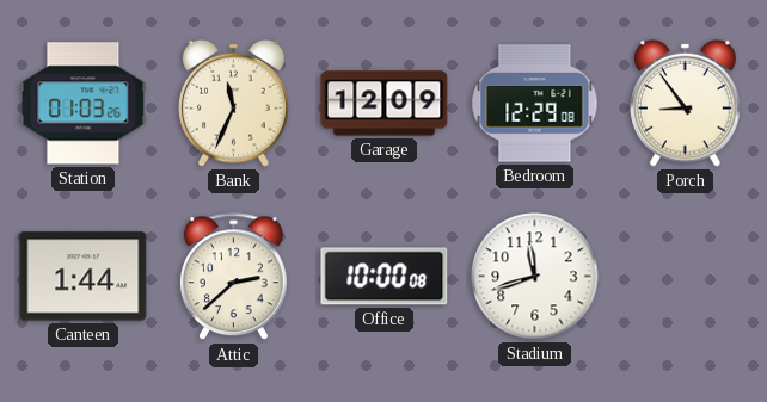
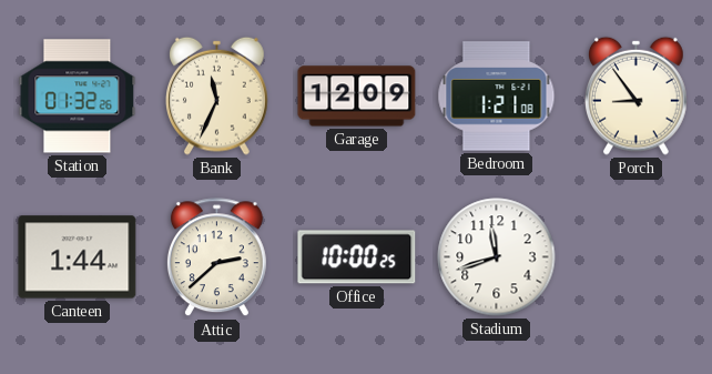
Station: 01:03 -> 01:32 (78, 97)
Bedroom: 12:29 -> 1:21 (497, 97)
Office: 10:00:08 -> 10:00:25 (357, 257)
